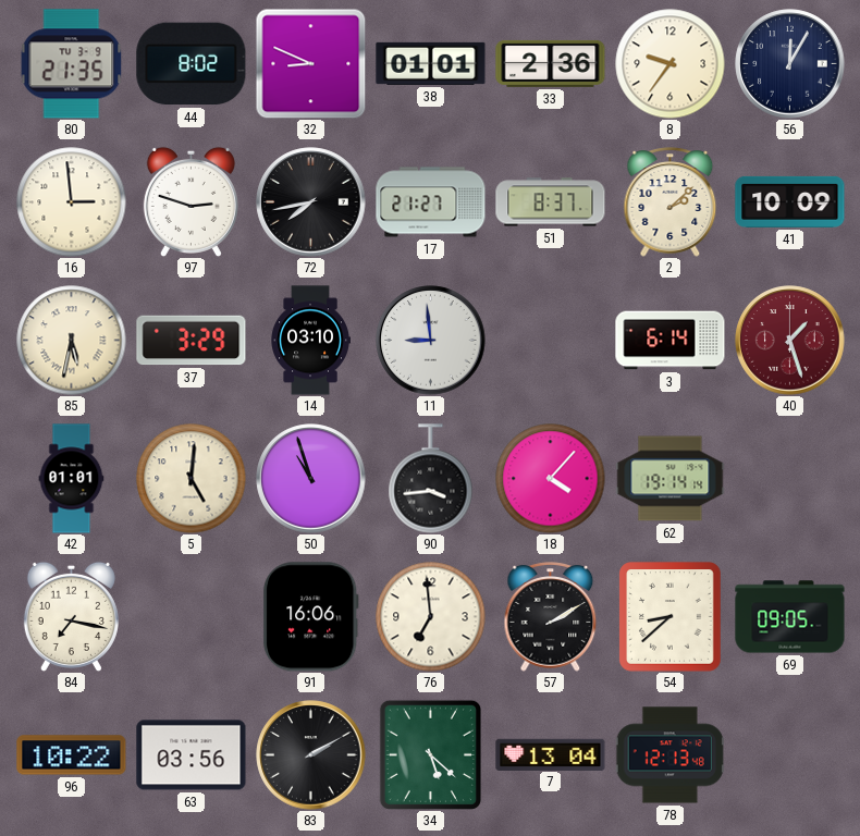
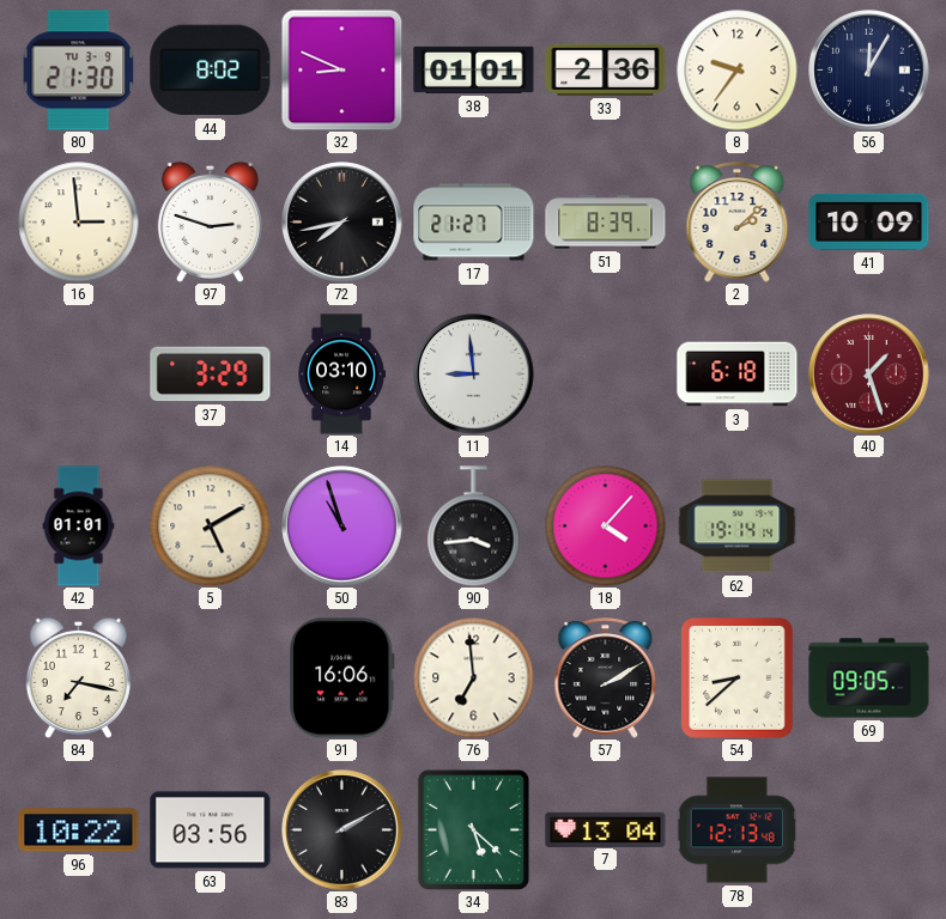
80: 21:35 -> 21:30 (79, 71)
51: 8:37 -> 8:39 (606, 223)
85: 5:32 -> none (72, 341)
3: 6:14 -> 6:18 (738, 375)
5: 5:01 -> 5:10 (211, 527)
